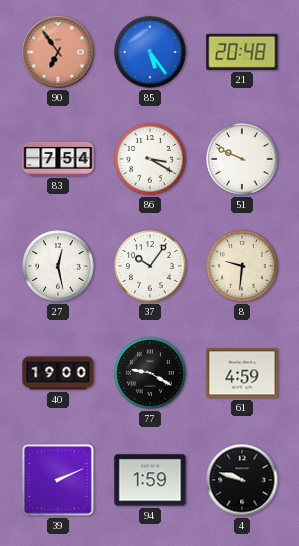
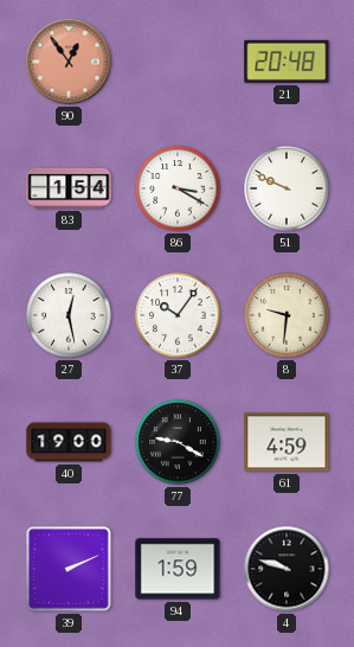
90: 6:54 -> 12:54 (69, 62)
85: 5:24 -> none (150, 52)
83: 7:54 -> 1:54 (69, 188)
